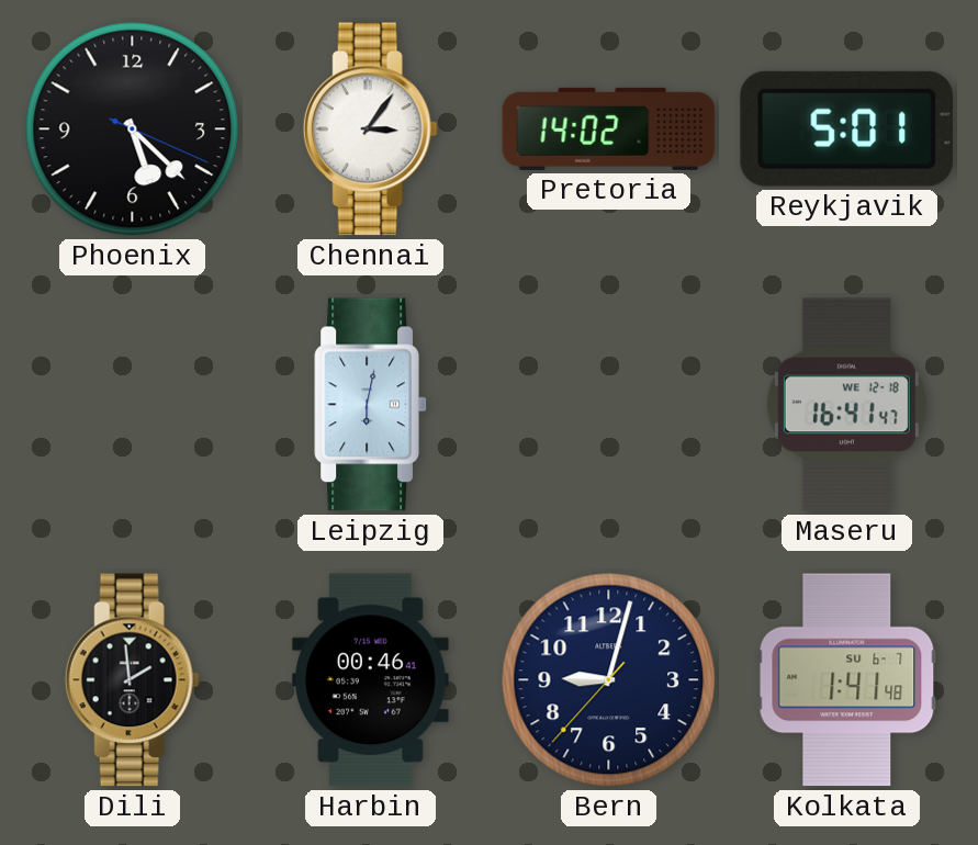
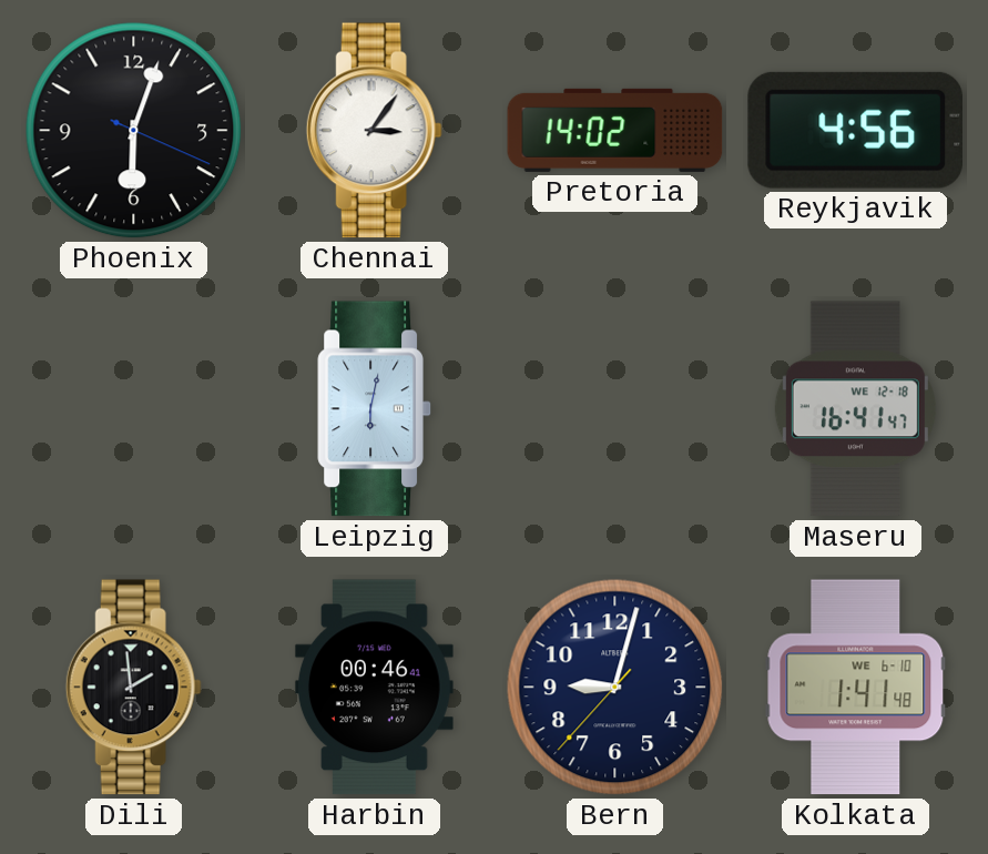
Phoenix: 5:22 -> 6:03 (134, 131)
Reykjavik: 5:01 -> 4:56 (855, 130)
Kolkata date: SU 6-7 -> WE 6-10 (856, 688)
